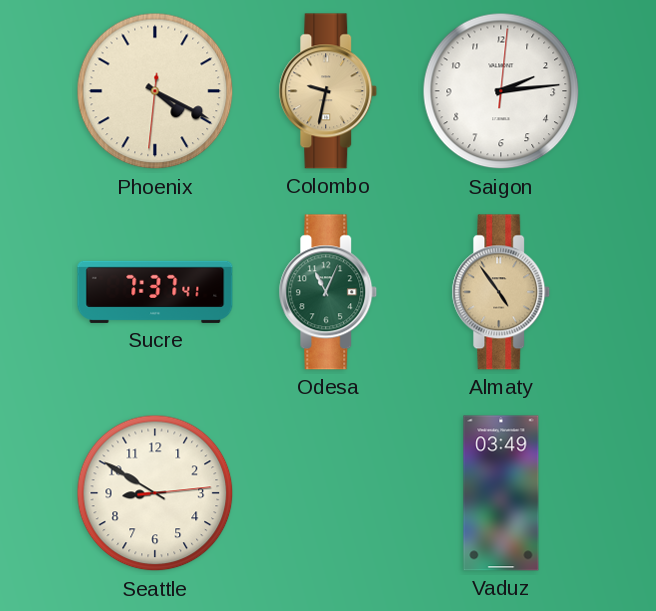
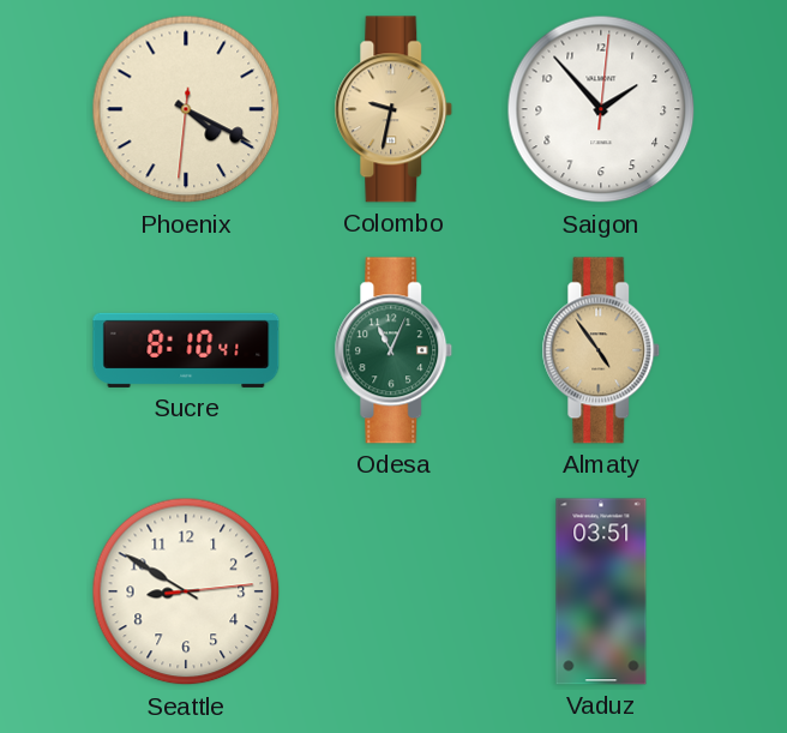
Saigon: 2:14 -> 1:53 (601, 109)
Sucre: 7:37 -> 8:10 (186, 350)
Vaduz: 03:49 -> 03:51 (601, 591)
